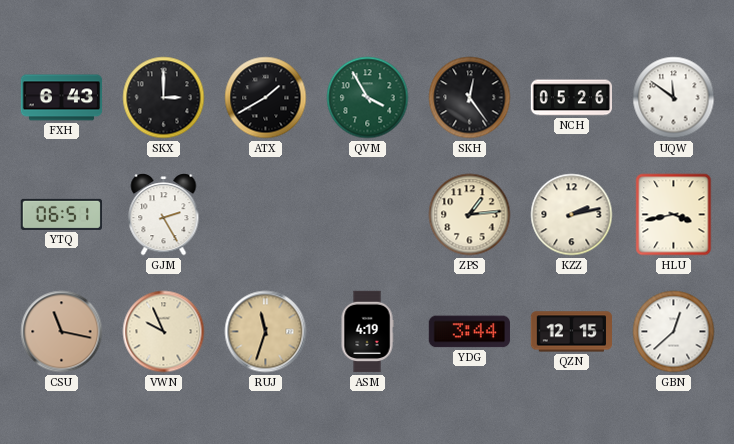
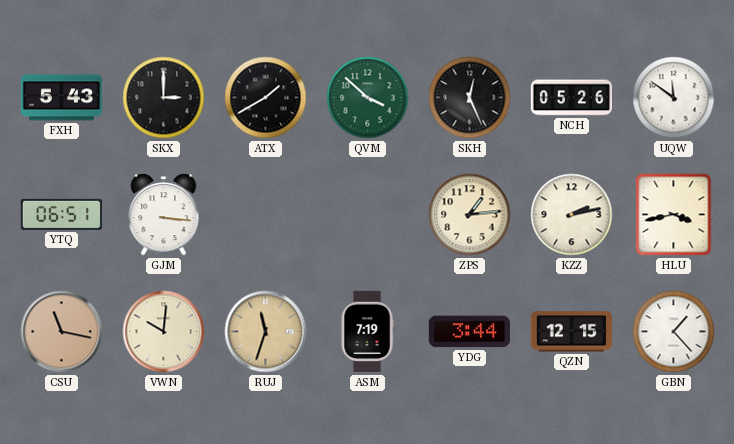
FXH: 6:43 -> 5:43 (62, 98)
QVM: 3:55 -> 3:52 (368, 98)
SKH: 12:24 -> 12:26 (470, 98)
GJM: 2:25 -> 3:16 (164, 215)
VWN: 9:56 -> 10:01 (164, 332)
ASM: 4:19 -> 7:19 (367, 332)
GBN: 12:38 -> 1:23 (674, 332)
